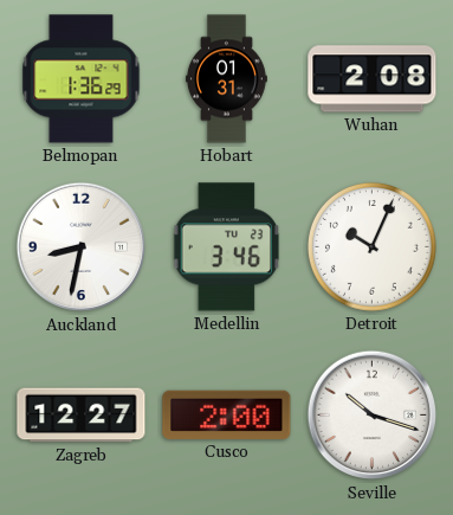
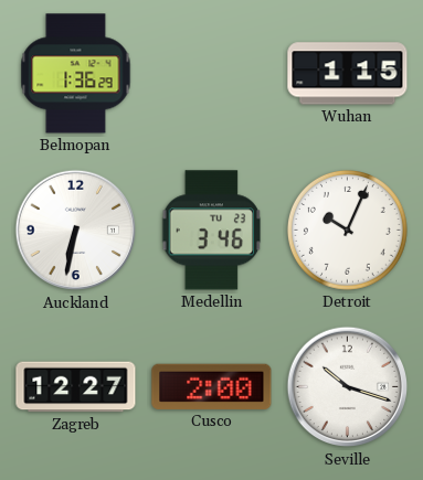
Hobart: 01:31 -> none (226, 79)
Wuhan: 2:08 -> 1:15 (348, 74)
Auckland: 8:32 -> 6:32 (76, 231)
